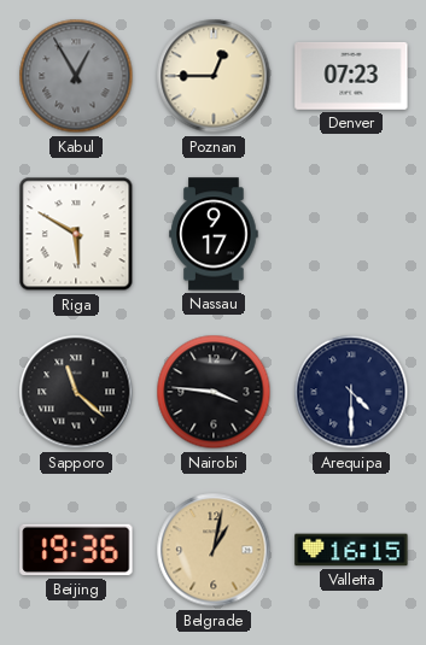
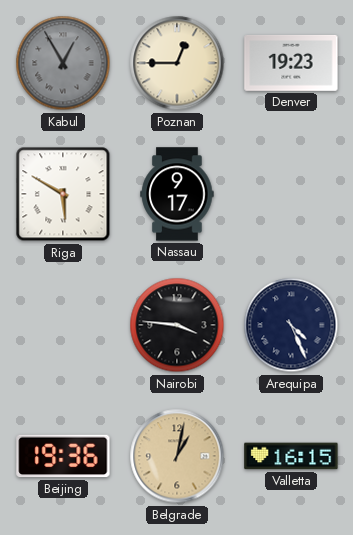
Denver: 07:23 -> 19:23 (291, 63)
Sapporo: 11:22 -> none (76, 392)
Arequipa: 4:30 -> 4:26 (291, 325)
